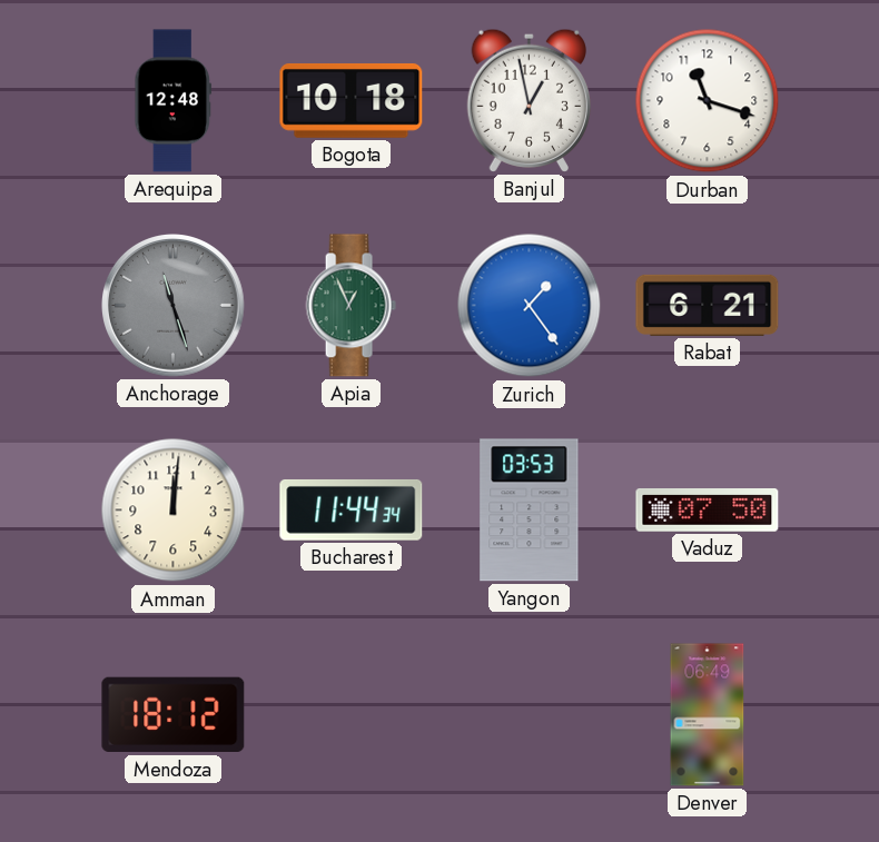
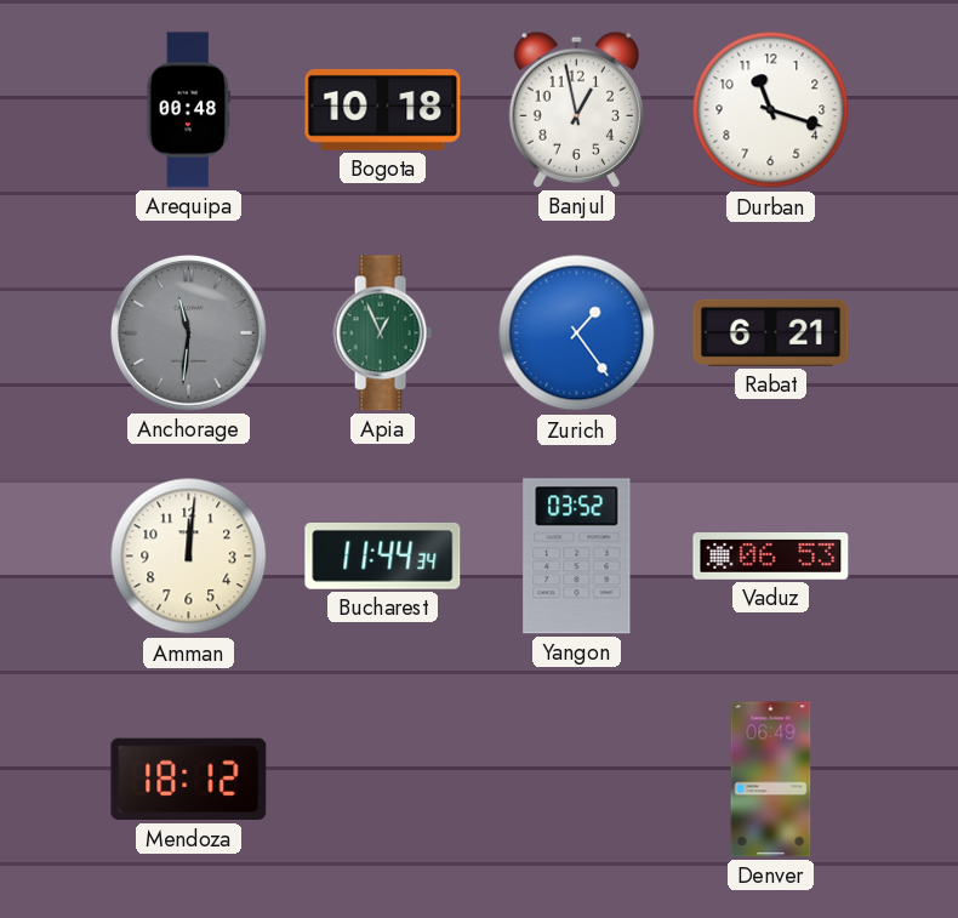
Arequipa: 12:48 -> 00:48 (189, 110)
Anchorage: 11:27 -> 11:31 (189, 333)
Yangon: 03:53 -> 03:52 (577, 557)
Vaduz: 07:50 -> 06:53 (771, 557)
